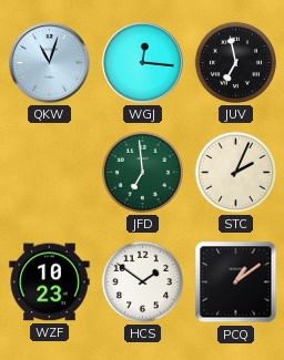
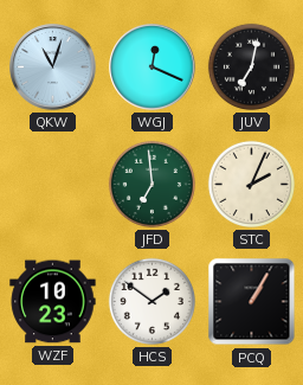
WGJ: 12:16 -> 12:19 (153, 68)
JUV: 6:58 -> 7:02 (251, 66)
PCQ: 1:09 -> 1:05 (252, 302)
